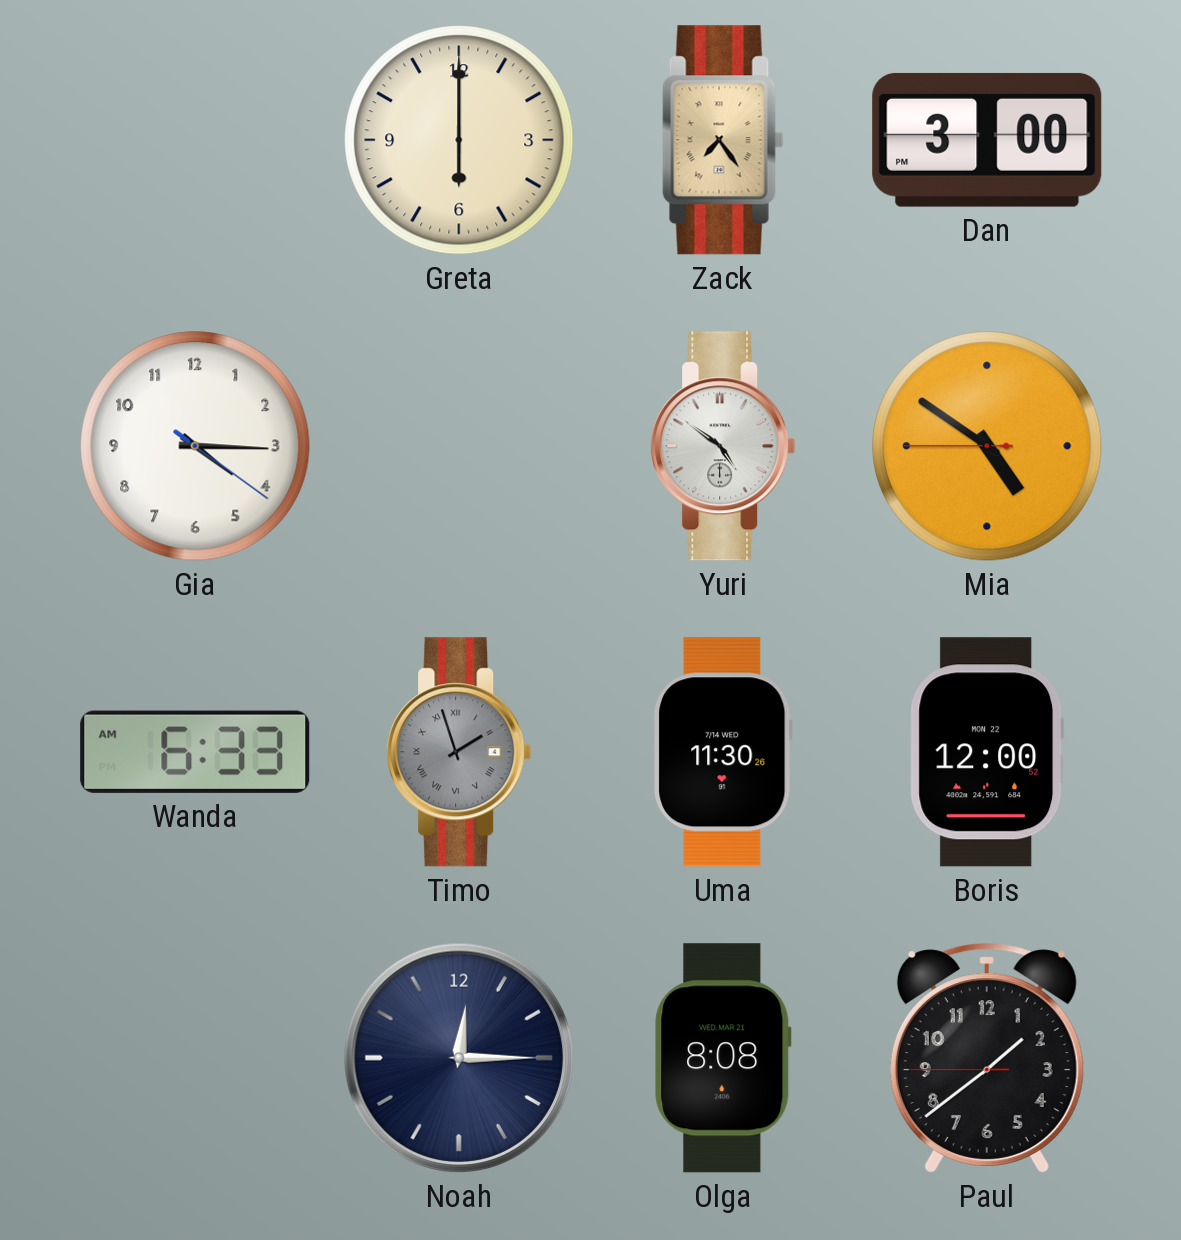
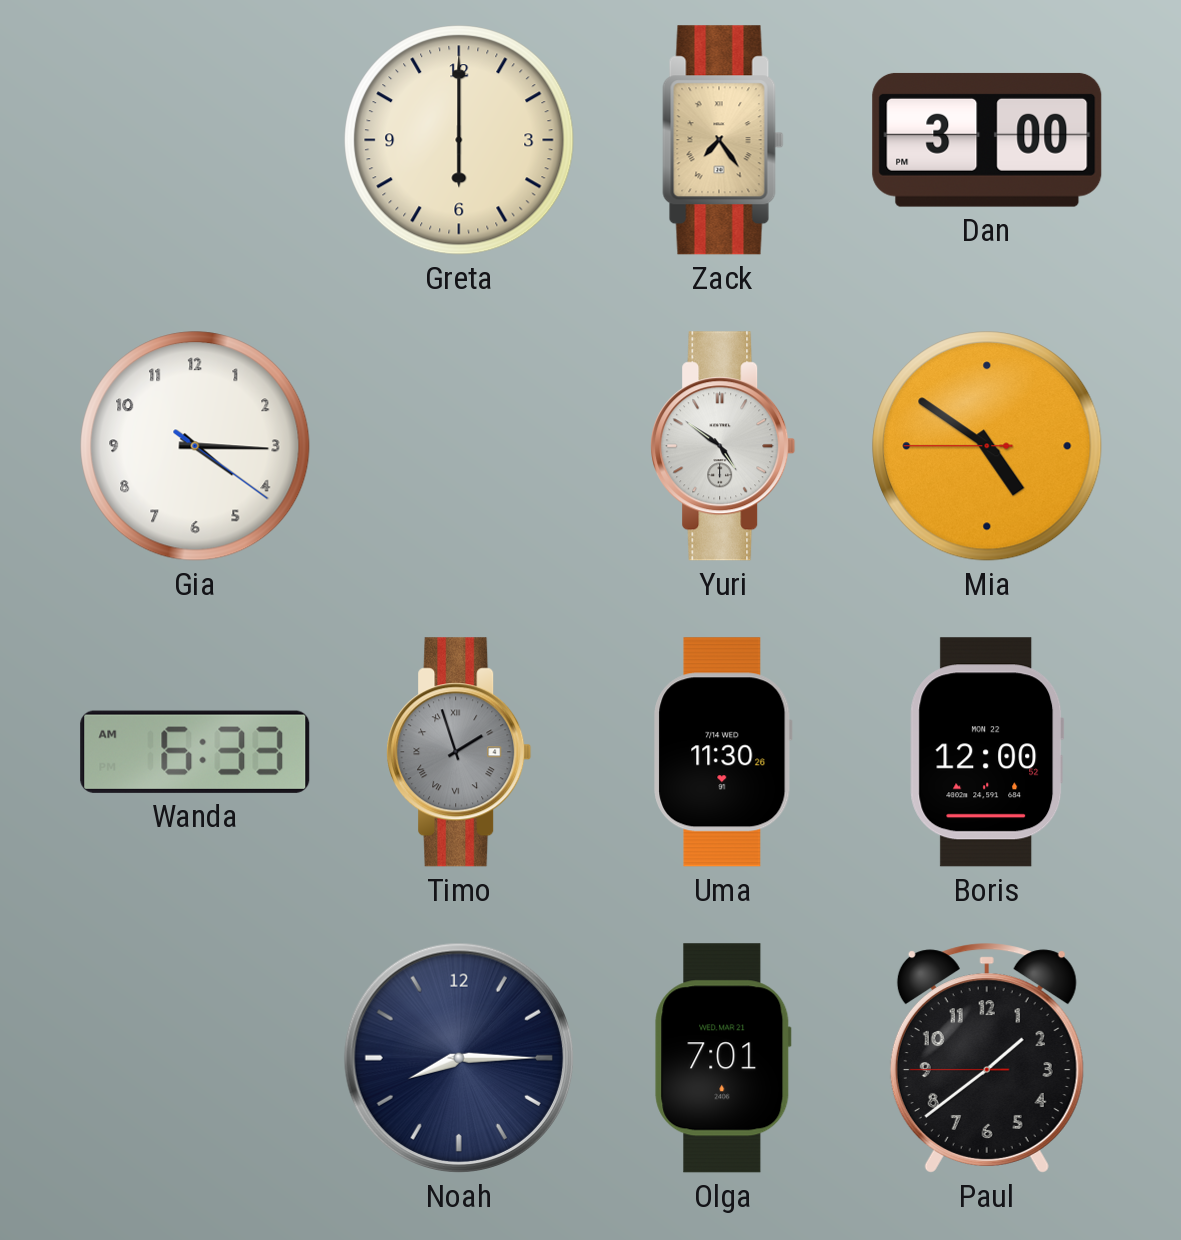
Noah: 12:15 -> 8:15 (459, 1058)
Olga: 8:08 -> 7:01 (723, 1058)
